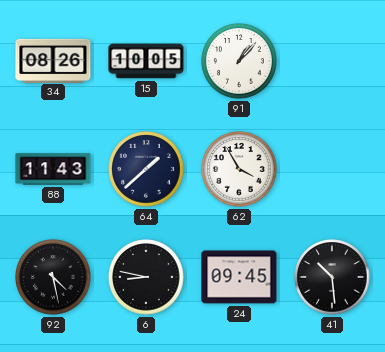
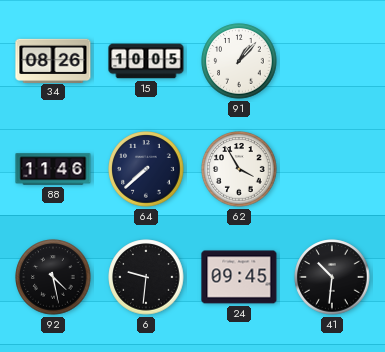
88: 11:43 -> 11:46 (53, 169)
64: 1:38 -> 7:38 (146, 169)
6: 8:47 -> 9:31 (146, 277)
41: 10:29 -> 10:31 (332, 277)
